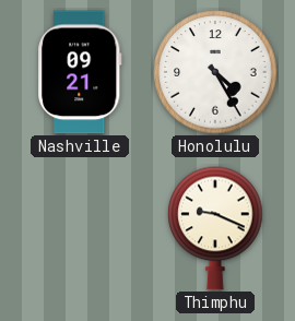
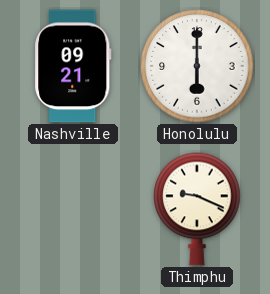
Honolulu: 4:25 -> 6:00 (197, 66)
